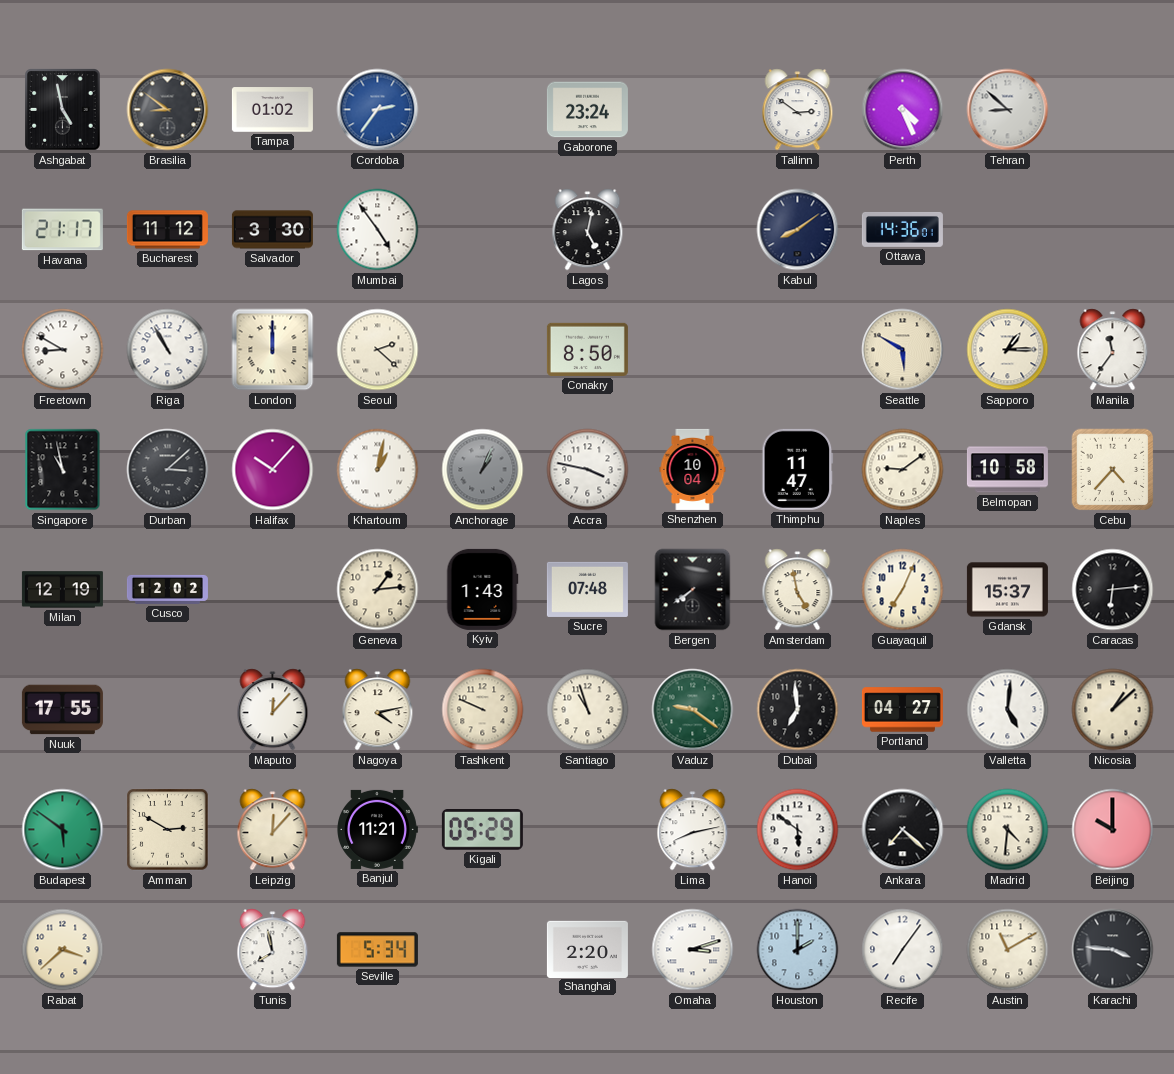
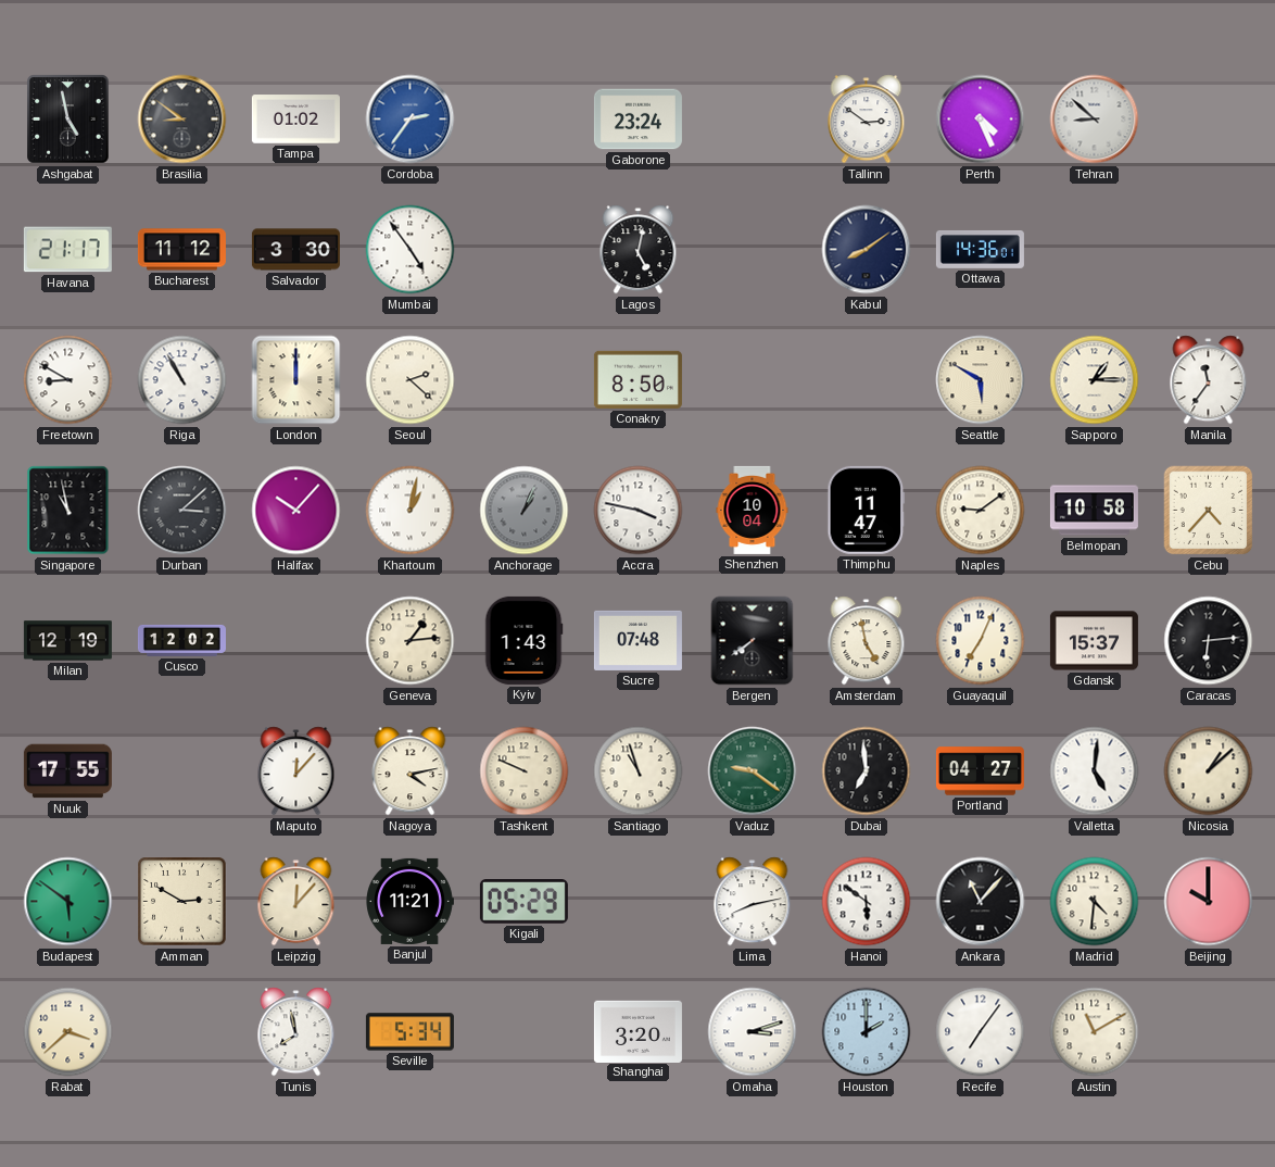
Ankara: 7:22 -> 11:07 (981, 902)
Shanghai: 2:20 -> 3:20 (637, 1031)
Karachi: 3:46 -> none (1113, 950)
